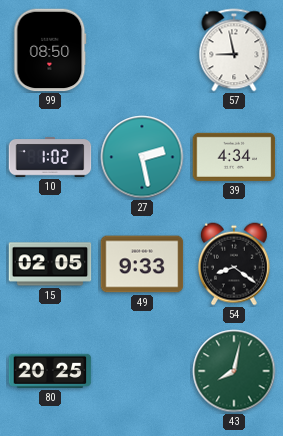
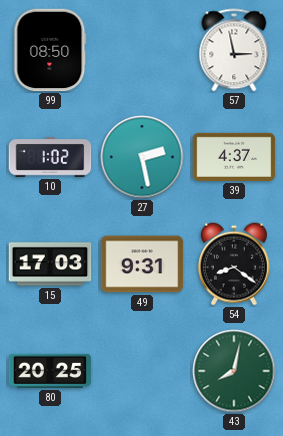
57: 8:58 -> 2:58 (234, 50)
39: 4:34 -> 4:37 (234, 157)
15: 02:05 -> 17:03 (50, 264)
49: 9:33 -> 9:31 (142, 264)
